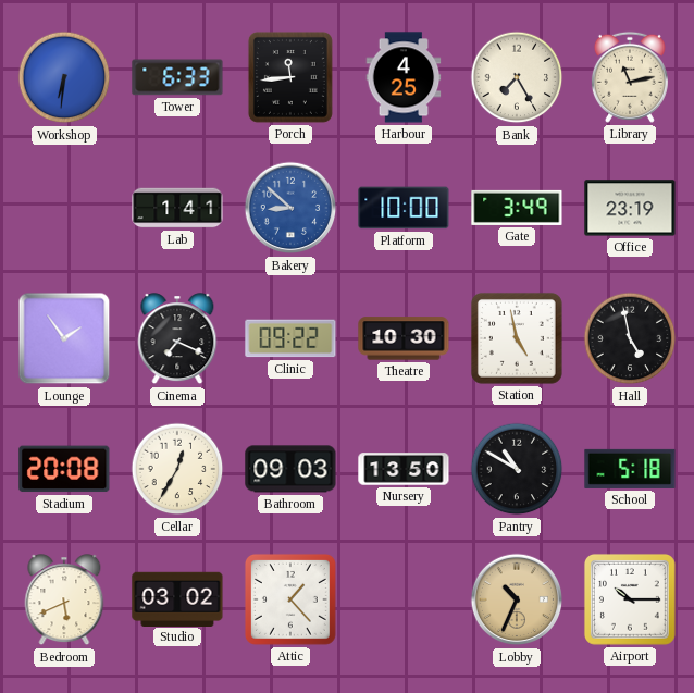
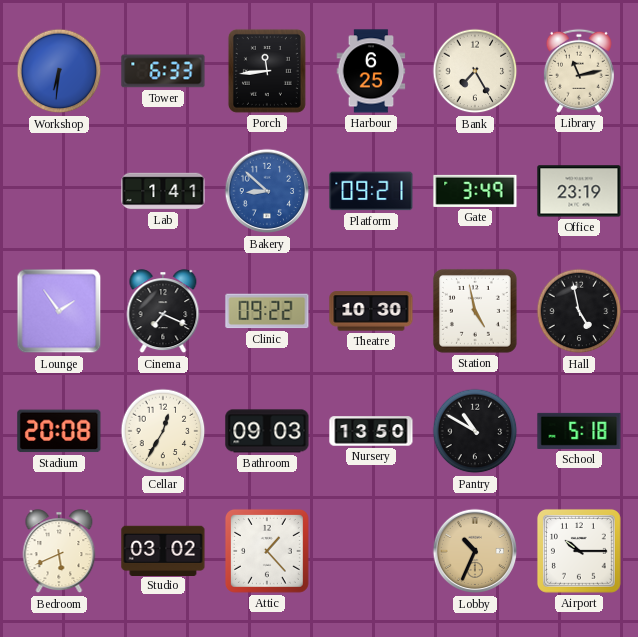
Harbour: 4:25 -> 6:25 (371, 71)
Platform: 10:00 -> 09:21 (371, 191)
